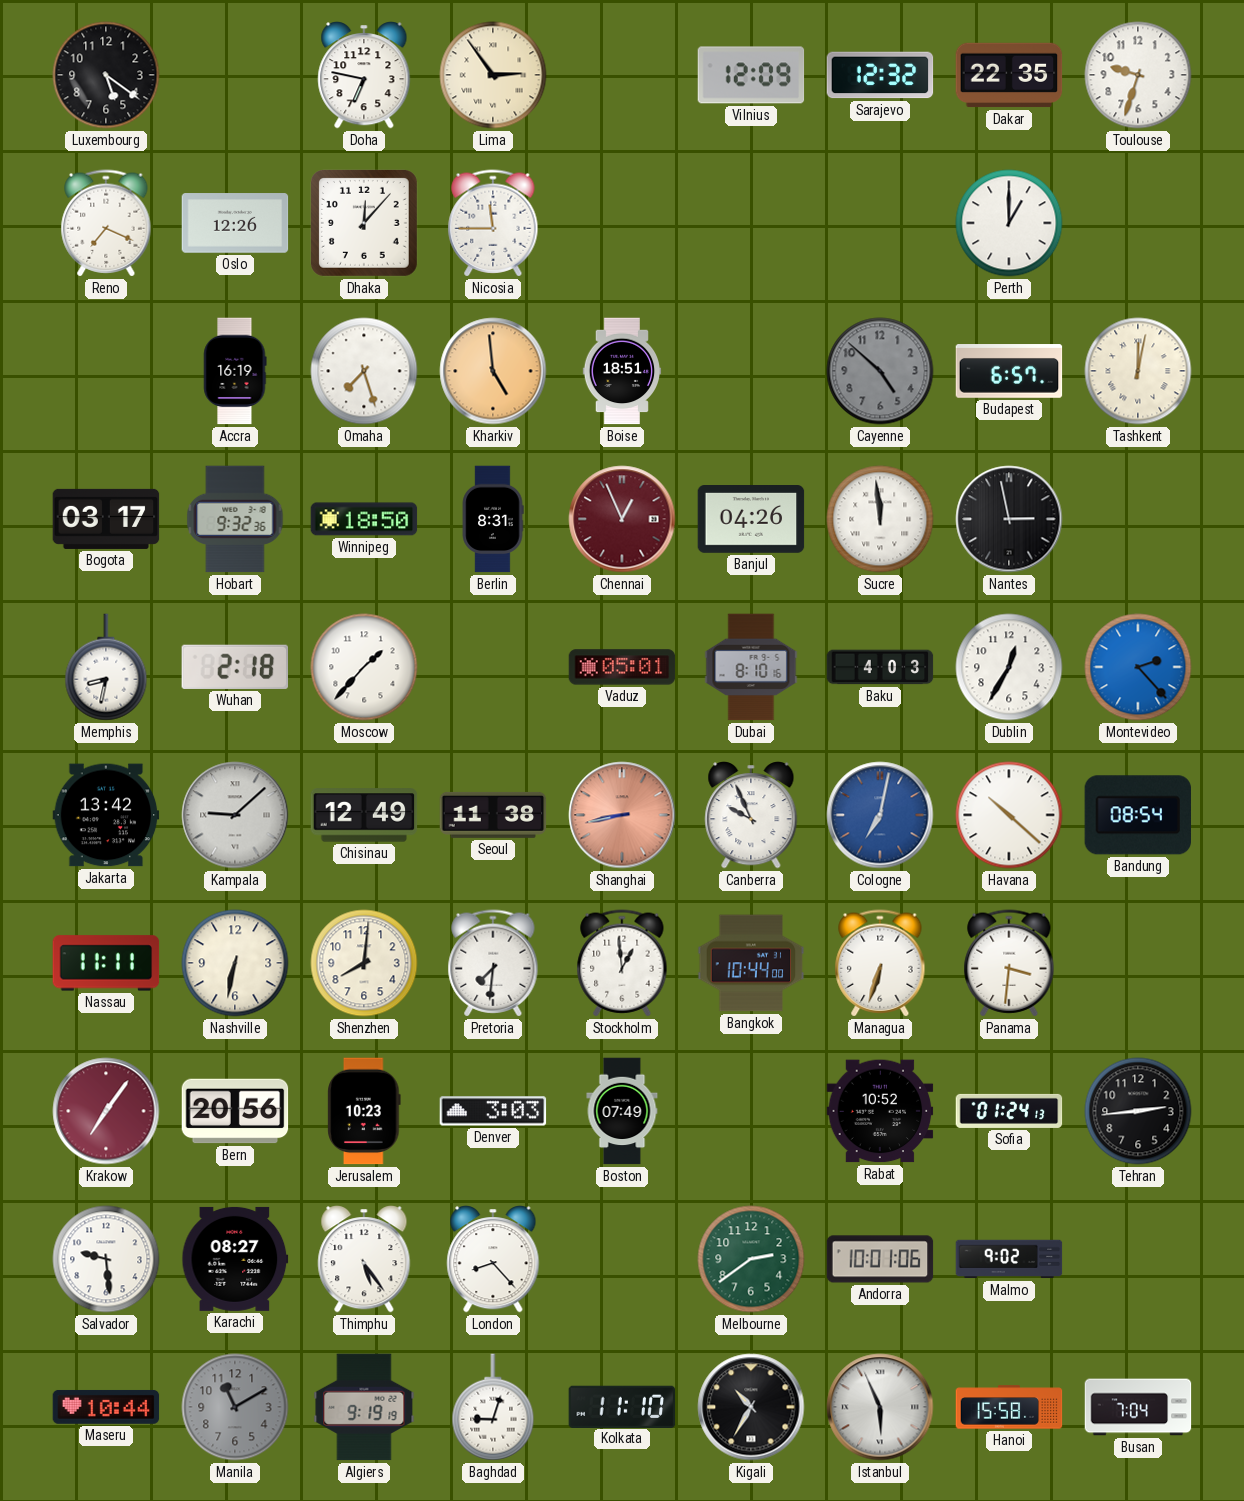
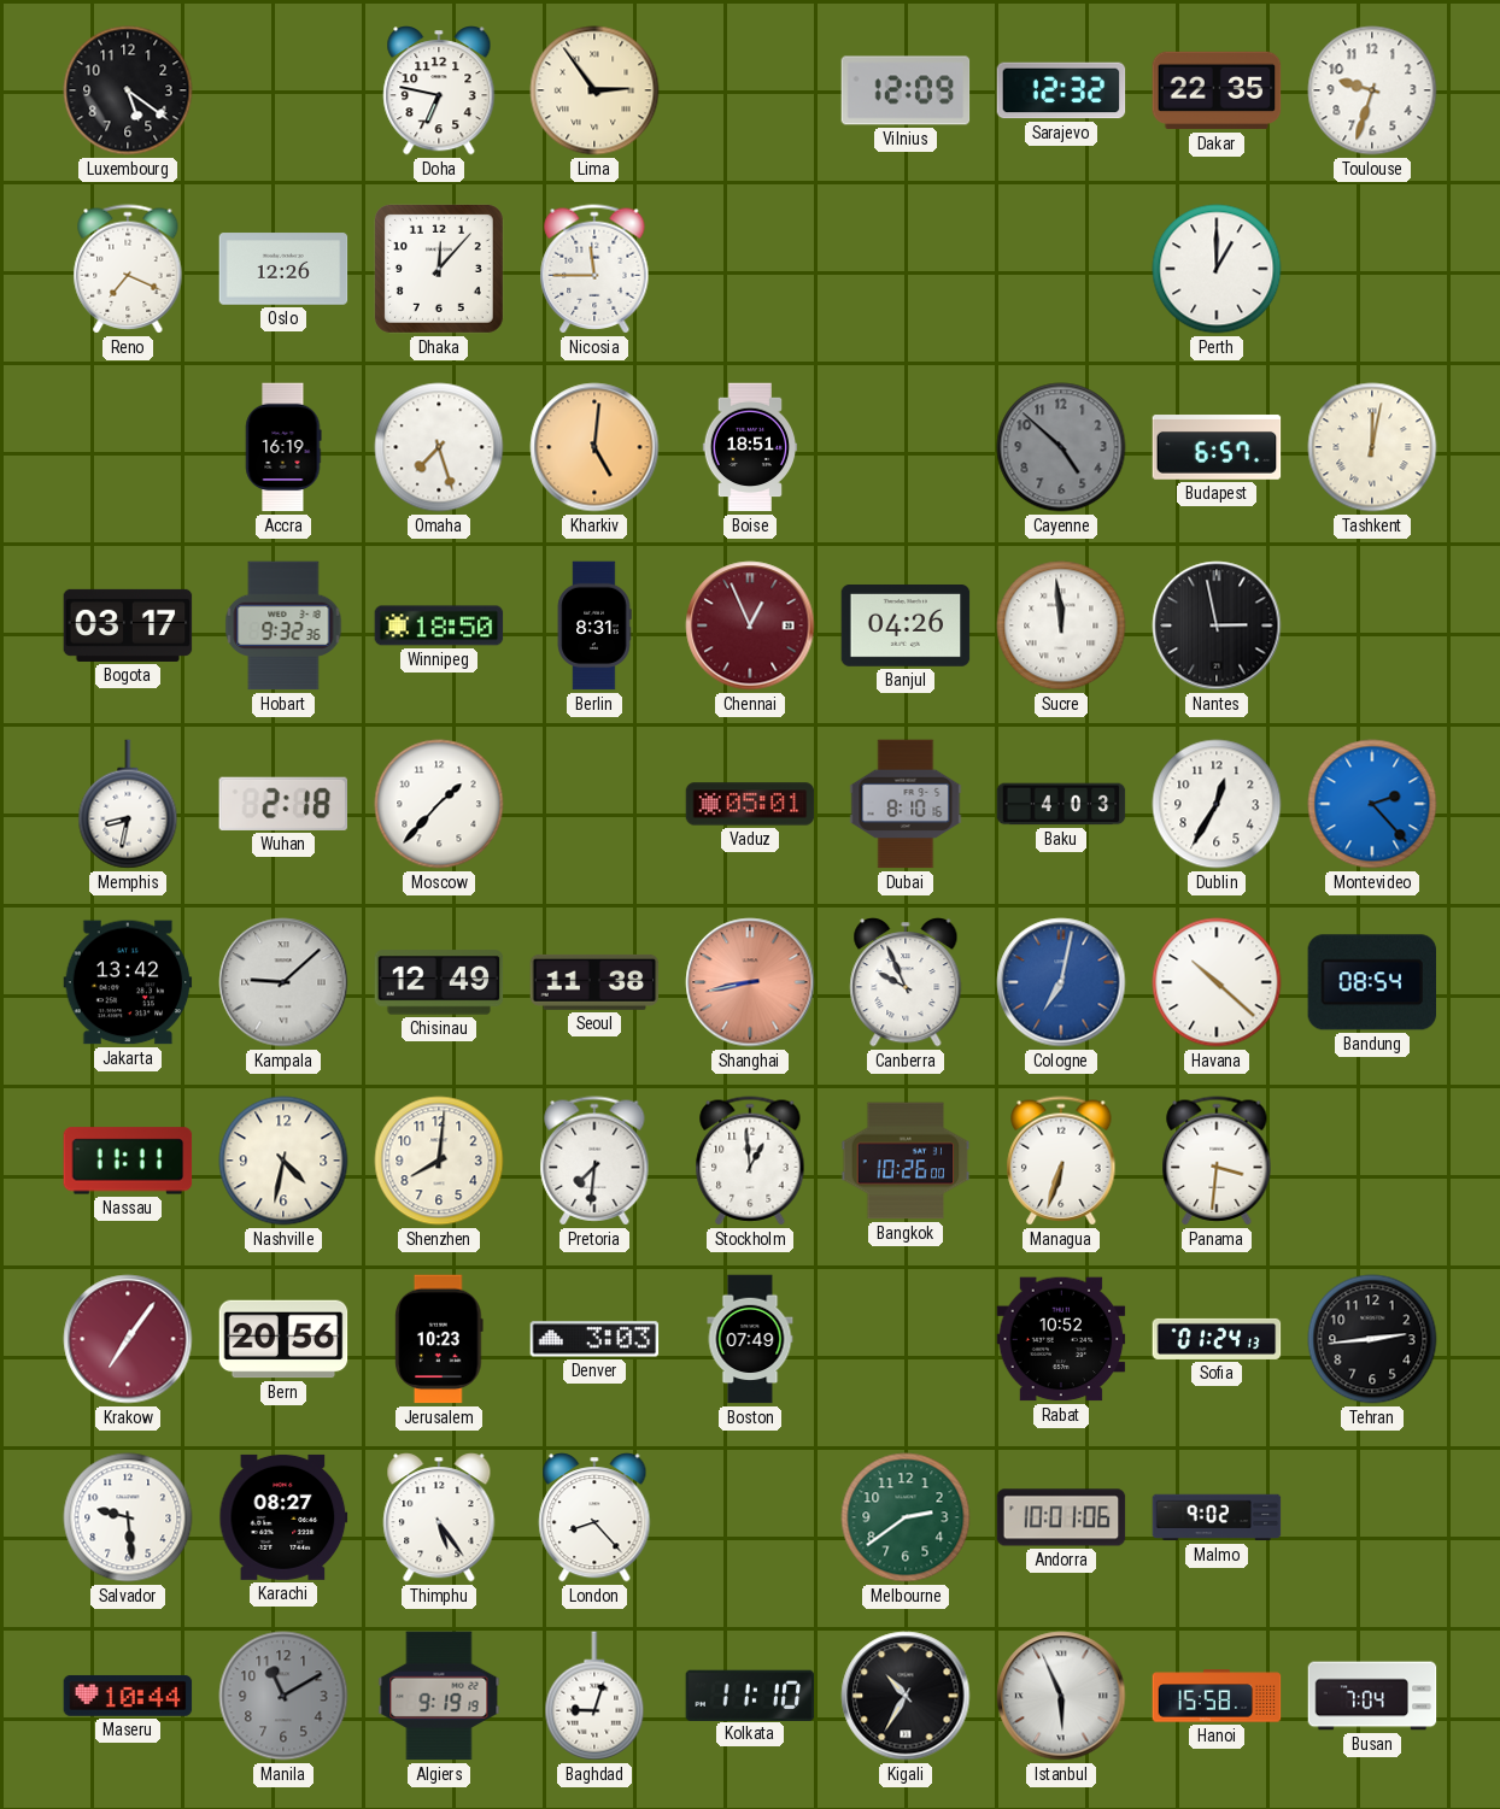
Kharkiv: 4:59 -> 5:01 (594, 447)
Nashville: 6:32 -> 4:32 (283, 1161)
Bangkok: 10:44 -> 10:26 (906, 1161)
